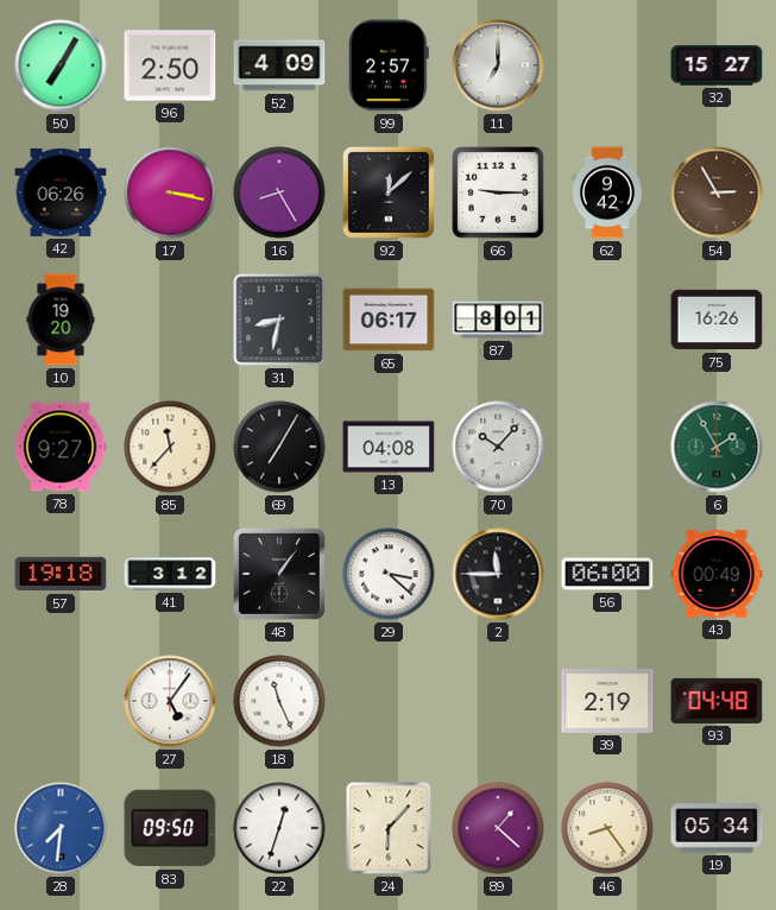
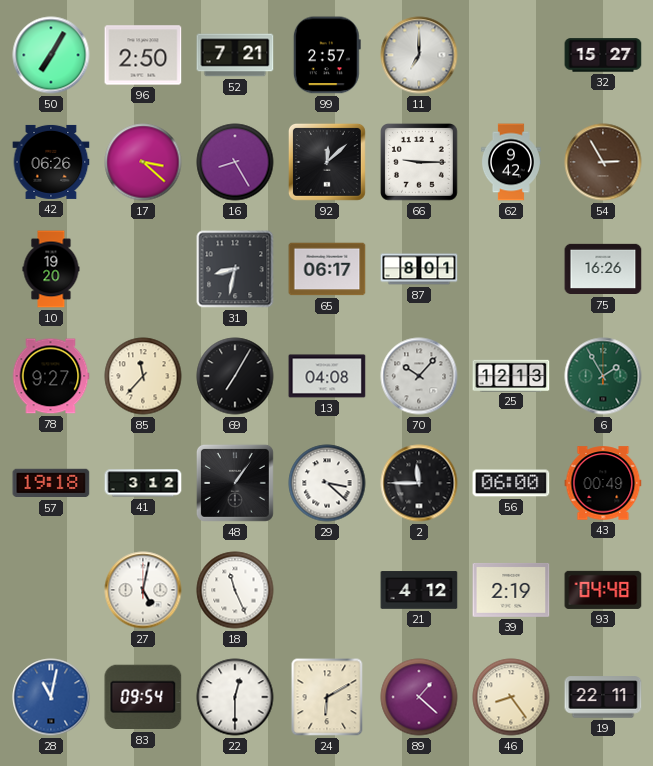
52: 4:09 -> 7:21 (235, 55)
17: 3:17 -> 3:22 (143, 162)
25: none -> 12:13 (511, 375)
27: 5:06 -> 5:02 (143, 590)
21: none -> 4:12 (419, 590)
28: 7:31 -> 11:02 (51, 697)
83: 09:50 -> 09:54 (143, 697)
22: 12:33 -> 12:30 (235, 697)
24: 6:07 -> 6:10 (327, 697)
19: 05:34 -> 22:11 (603, 697)
